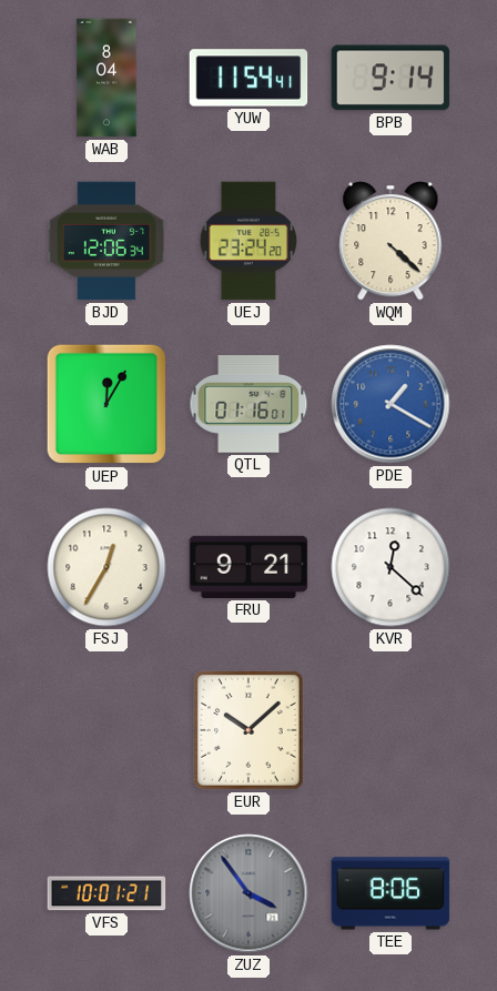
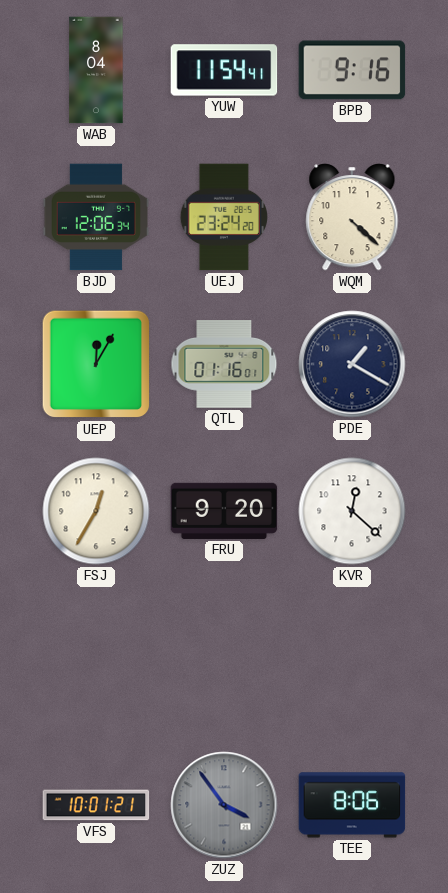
BPB: 9:14 -> 9:16 (352, 70)
PDE dial: blue -> navy (352, 364)
FRU: 9:21 -> 9:20 (224, 511)
EUR: 10:08 -> none (248, 730)
